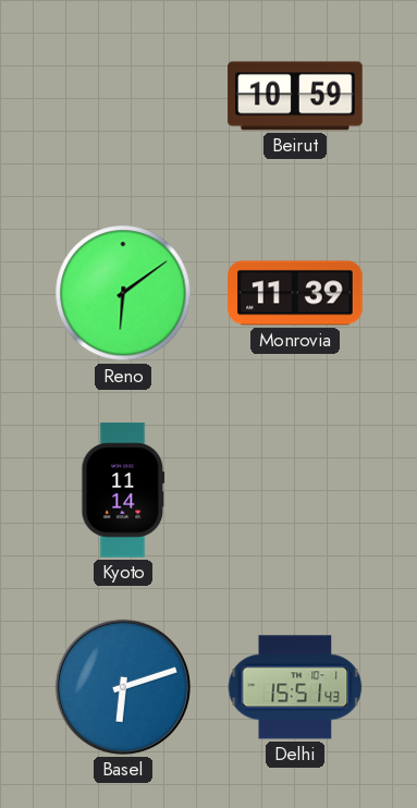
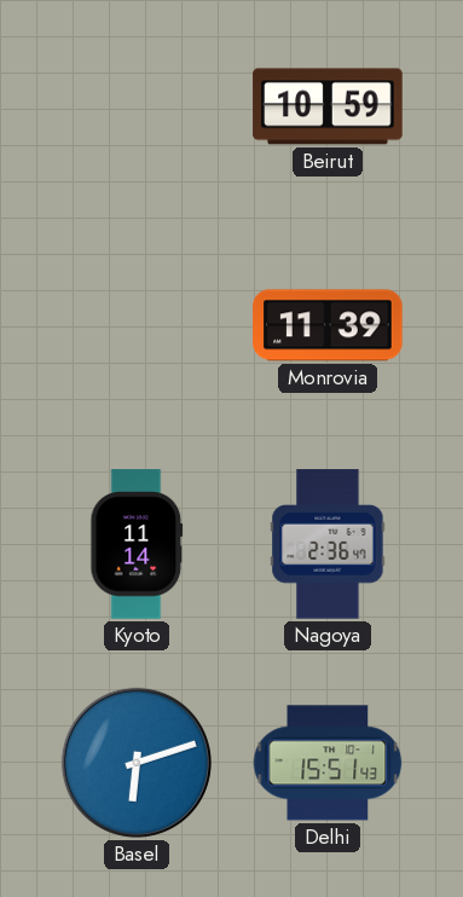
Reno: 6:09 -> none (123, 293)
Nagoya: none -> 2:36 (328, 544)
